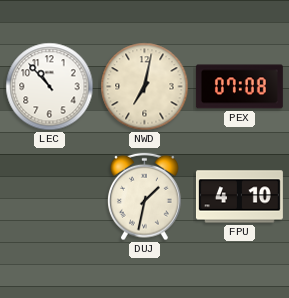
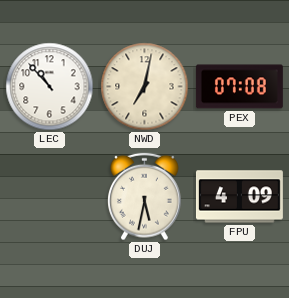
DUJ: 1:32 -> 5:32 (145, 197)
FPU: 4:10 -> 4:09 (239, 197)
